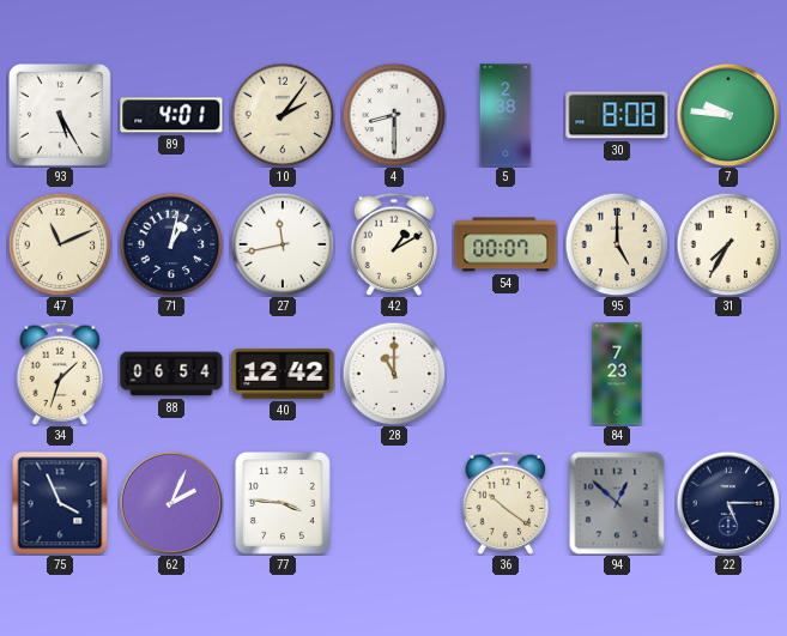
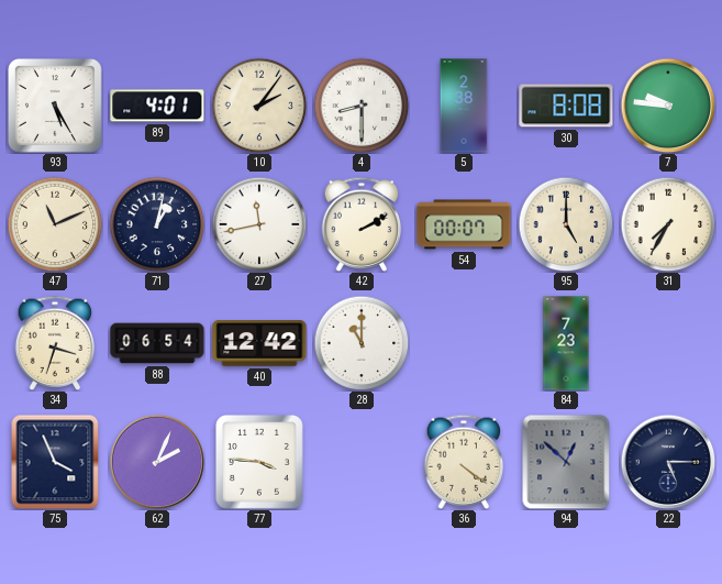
42: 1:10 -> 2:10 (362, 224)
34: 1:33 -> 3:33 (55, 343)
36: 10:21 -> 4:21 (464, 462)
